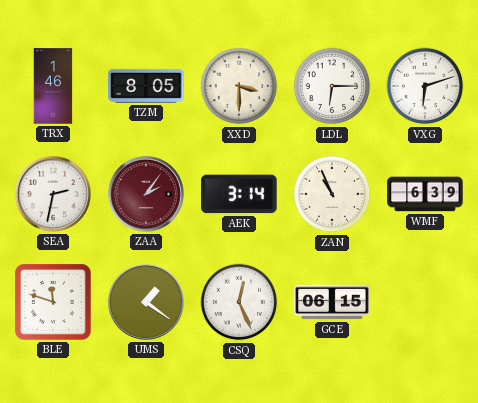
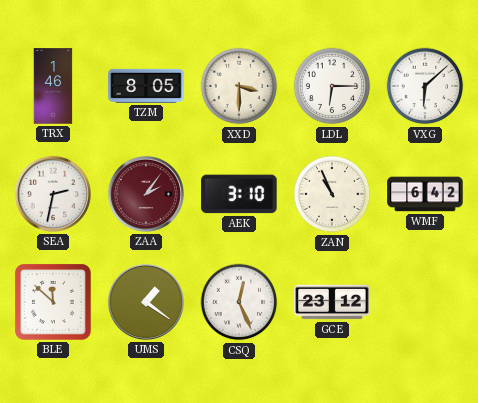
VXG: 6:12 -> 6:08 (425, 86)
AEK: 3:14 -> 3:10 (239, 194)
WMF: 6:39 -> 6:42 (425, 194)
BLE: 11:48 -> 11:52 (53, 302)
GCE: 06:15 -> 23:12 (332, 302)
